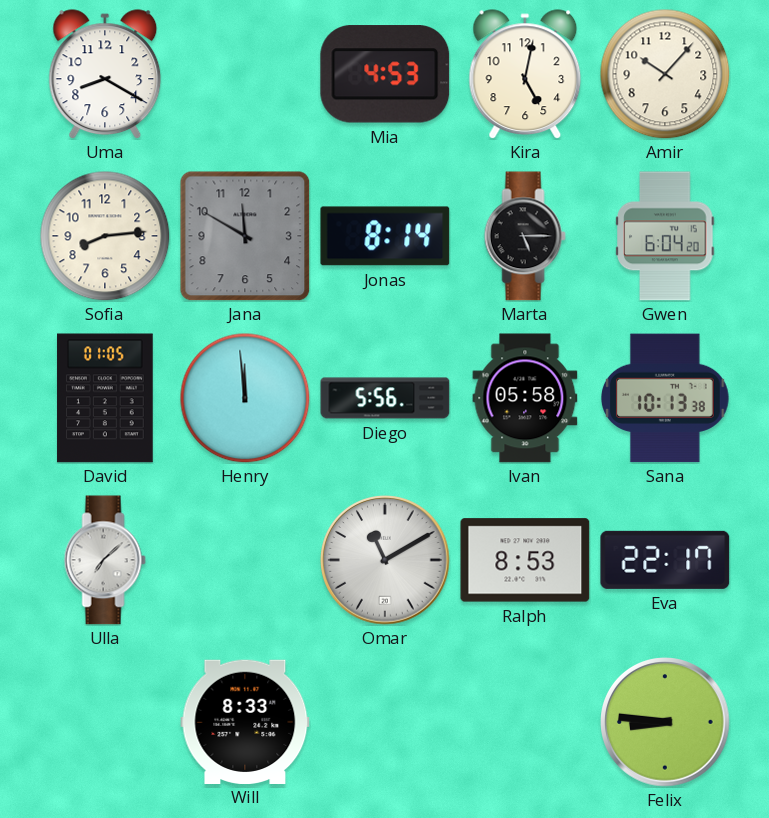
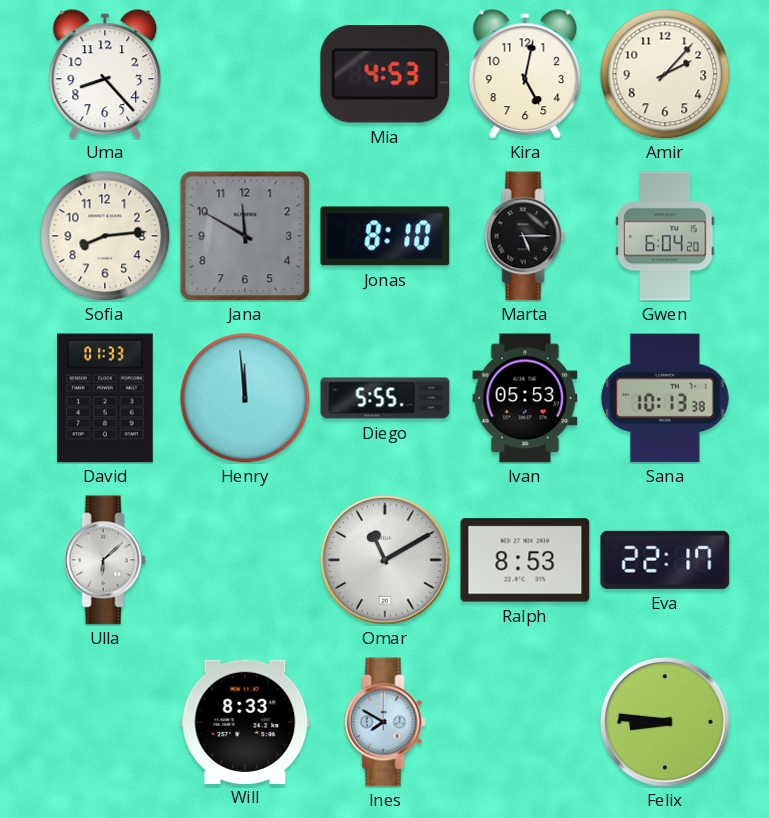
Uma: 8:20 -> 8:23 (105, 74)
Amir: 10:07 -> 2:07 (665, 74)
Jonas: 8:14 -> 8:10 (385, 236)
David: 01:05 -> 01:33 (105, 398)
Diego: 5:56 -> 5:55 (385, 398)
Ivan: 05:58 -> 05:53 (525, 398)
Ulla: 7:08 -> 6:08 (105, 560)
Ines: none -> 7:50 (385, 722)
